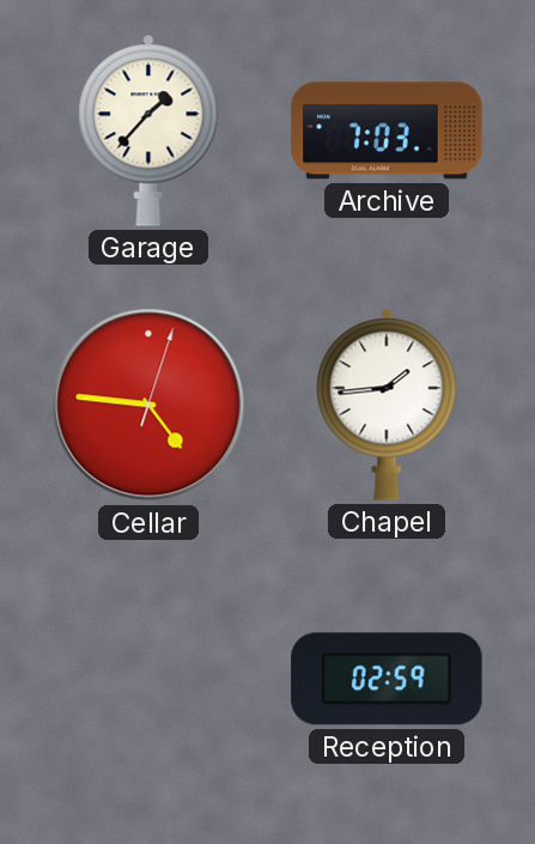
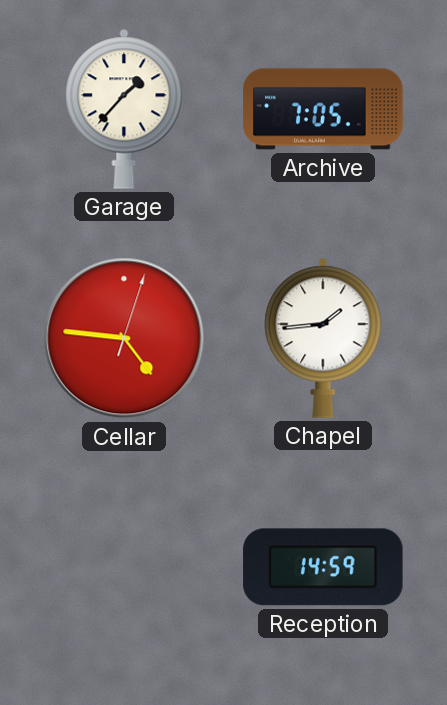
Archive: 7:03 -> 7:05 (323, 109)
Reception: 02:59 -> 14:59 (323, 567)
